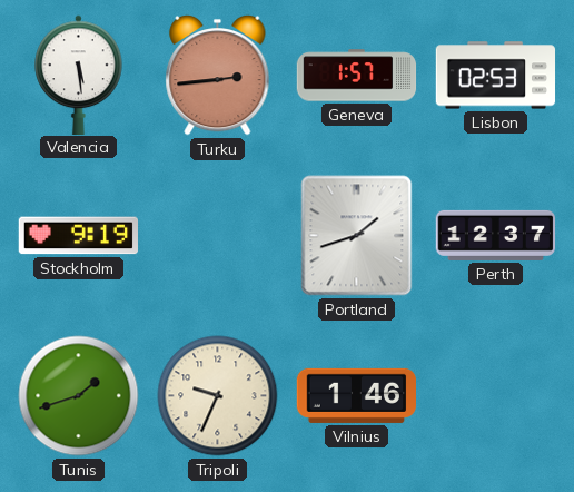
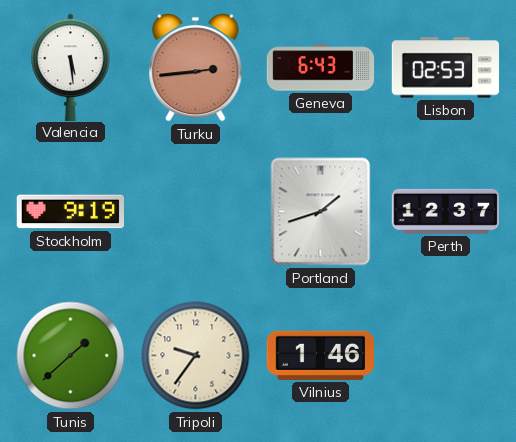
Geneva: 1:57 -> 6:43 (321, 68)
Tunis: 1:42 -> 1:38 (71, 356)
Tripoli: 9:34 -> 9:36 (196, 356)
